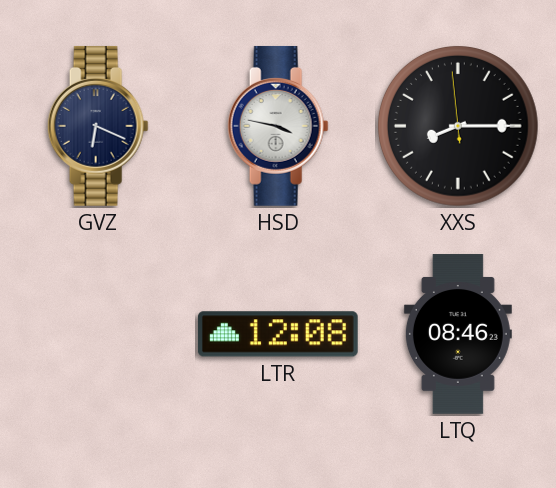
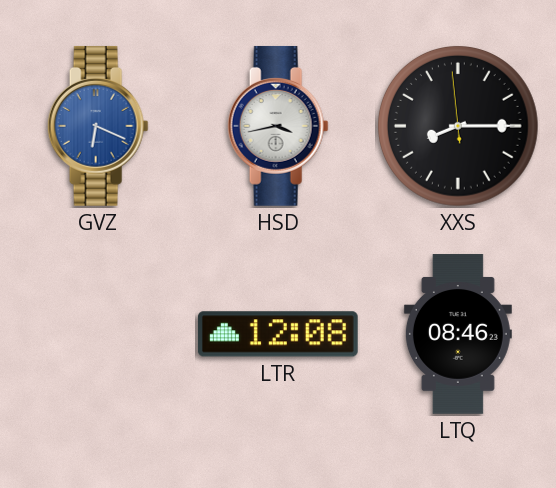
GVZ dial: navy -> blue (98, 126)
HSD: 3:47 -> 3:43 (278, 126)
